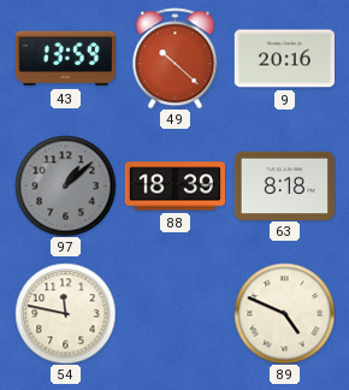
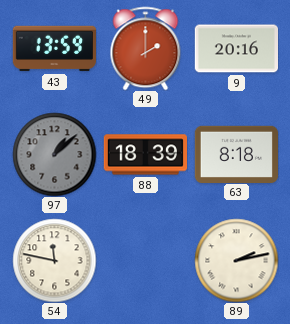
49: 10:22 -> 2:00 (146, 48)
89: 4:49 -> 2:13 (236, 260)
